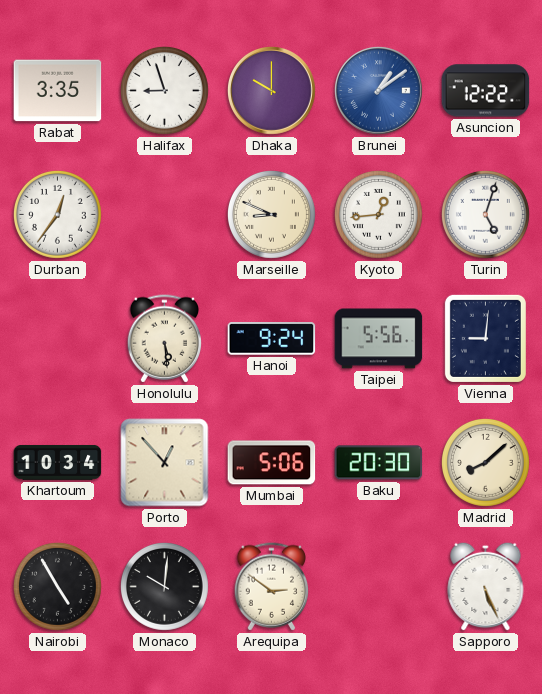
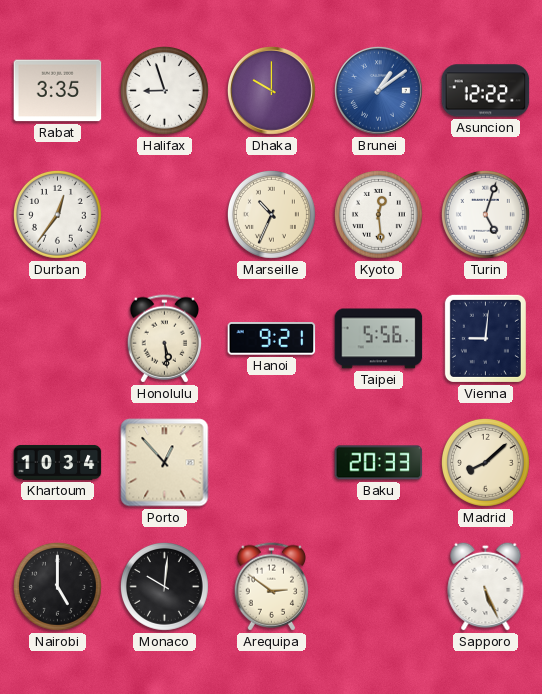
Marseille: 8:49 -> 10:34 (271, 214)
Kyoto: 12:44 -> 12:29 (378, 214)
Hanoi: 9:24 -> 9:21 (272, 339)
Mumbai: 5:06 -> none (272, 463)
Baku: 20:30 -> 20:33 (379, 463)
Nairobi: 4:55 -> 5:00 (57, 586)
